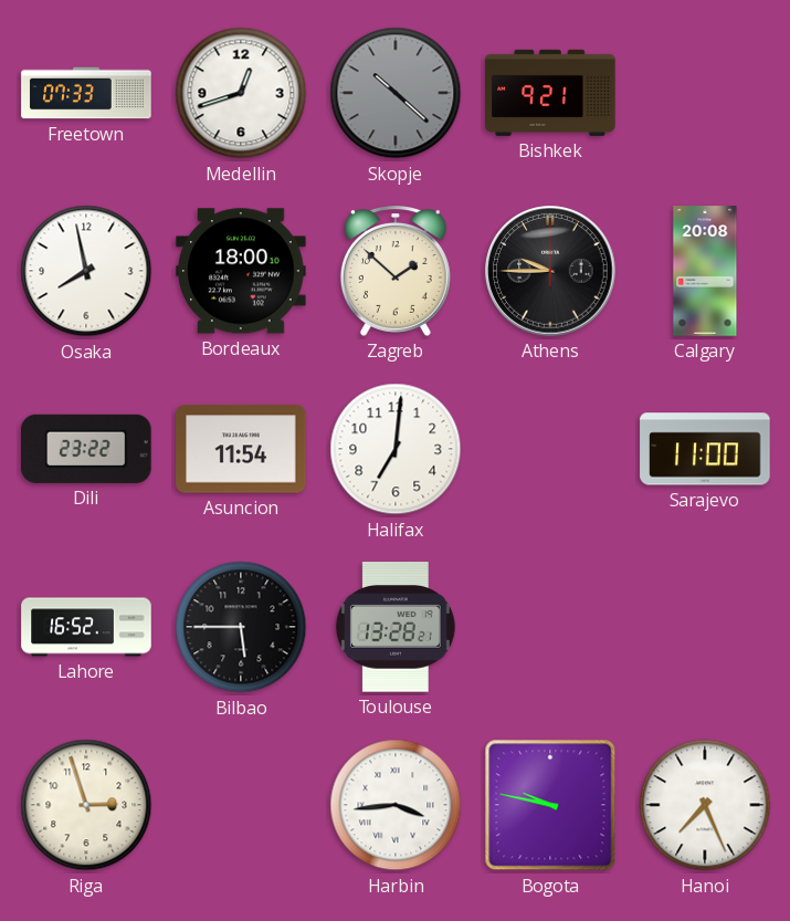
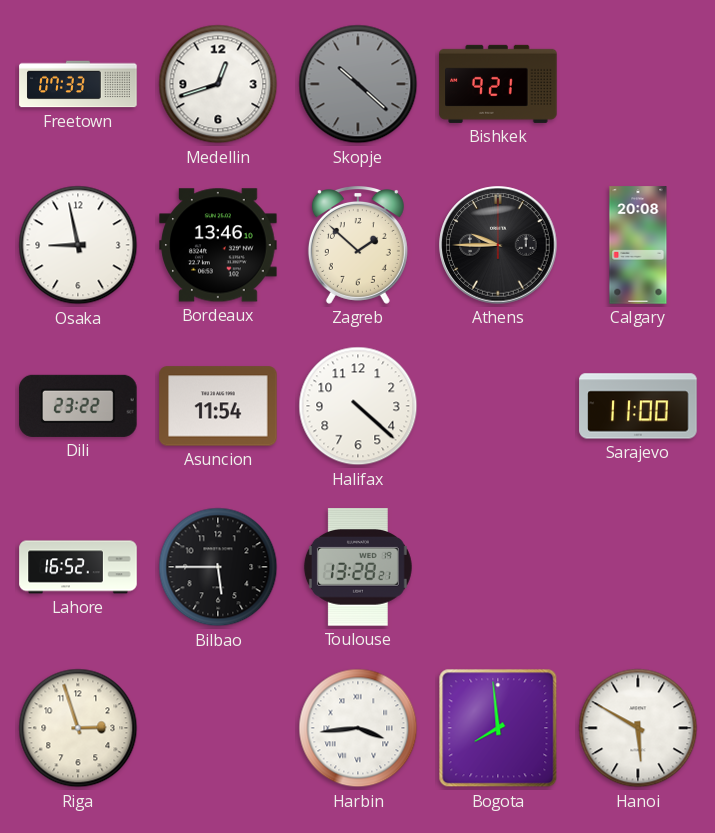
Osaka: 7:58 -> 8:58 (78, 245)
Bordeaux: 18:00 -> 13:46 (218, 245)
Halifax: 7:01 -> 4:22 (358, 406)
Bogota: 9:47 -> 7:59 (498, 728)
Hanoi: 7:26 -> 5:50 (638, 728)
